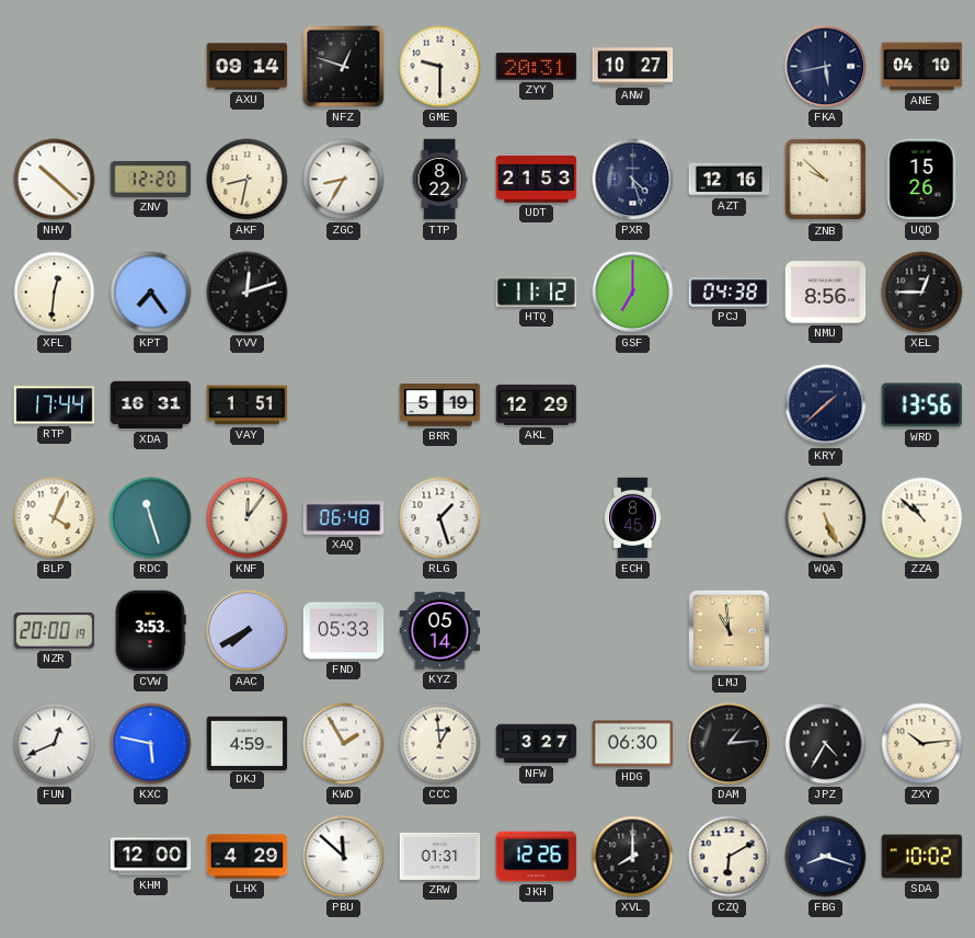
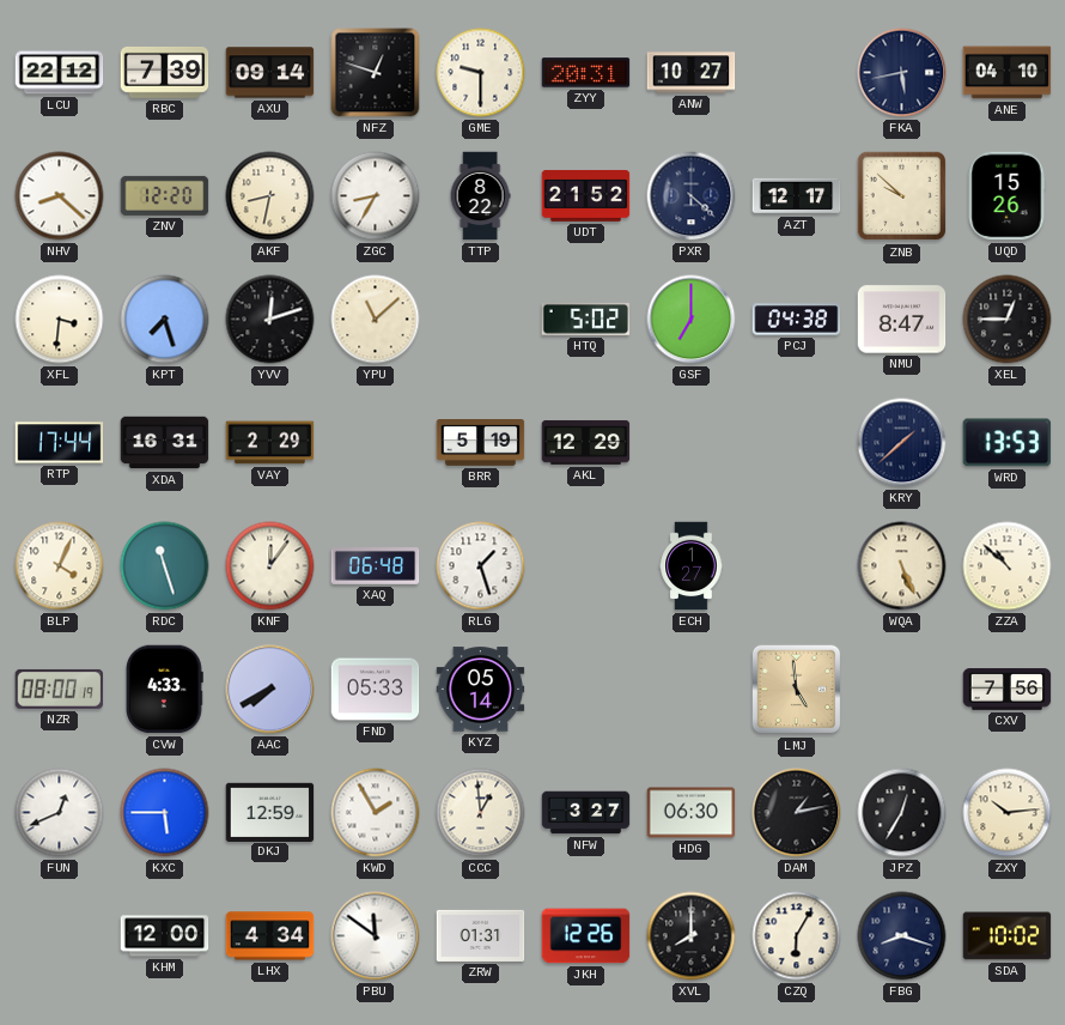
LCU: none -> 22:12 (60, 73)
RBC: none -> 7:39 (165, 72)
NHV: 10:22 -> 8:22 (60, 196)
UDT: 21:53 -> 21:52 (586, 195)
PXR: 4:27 -> 4:22 (692, 196)
AZT: 12:16 -> 12:17 (797, 196)
XFL: 12:31 -> 3:31 (60, 320)
KPT: 7:24 -> 7:27 (165, 320)
YPU: none -> 11:08 (376, 320)
HTQ: 11:12 -> 5:02 (586, 319)
NMU: 8:56 -> 8:47 (902, 320)
VAY: 1:51 -> 2:29 (270, 443)
WRD: 13:56 -> 13:53 (1008, 443)
ECH: 8:45 -> 1:27 (692, 566)
NZR: 20:00 -> 08:00 (60, 689)
CVW: 3:53 -> 4:33 (165, 690)
LMJ: 10:59 -> 4:59 (797, 690)
CXV: none -> 7:56 (1008, 690)
KXC: 5:47 -> 5:45 (165, 813)
DKJ: 4:59 -> 12:59 (270, 812)
DAM: 1:14 -> 1:13 (797, 813)
JPZ: 4:35 -> 12:35 (902, 813)
LHX: 4:29 -> 4:34 (270, 936)
PBU: 11:52 -> 11:51 (376, 936)
CZQ: 6:10 -> 6:05 (797, 936)
